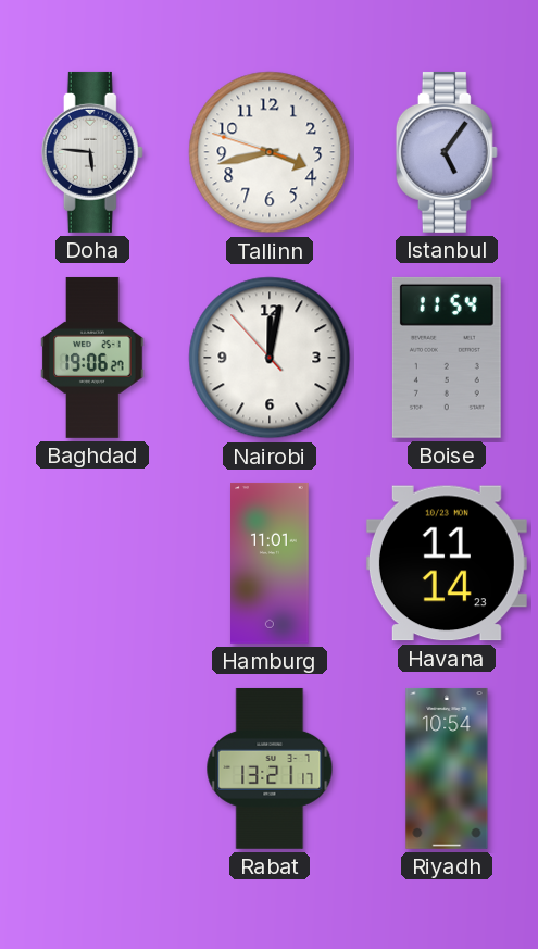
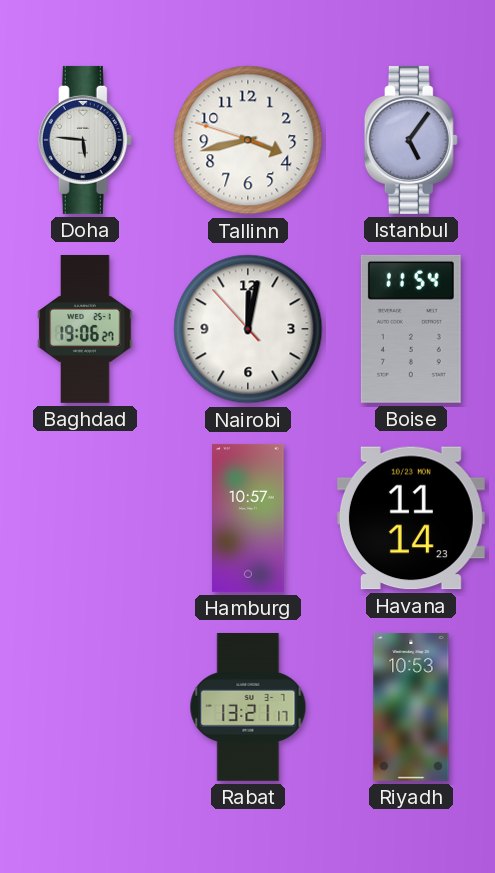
Hamburg: 11:01 -> 10:57 (249, 518)
Riyadh: 10:54 -> 10:53 (411, 707)
